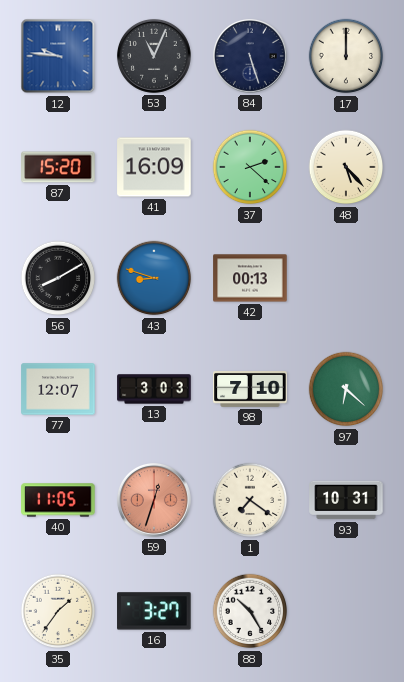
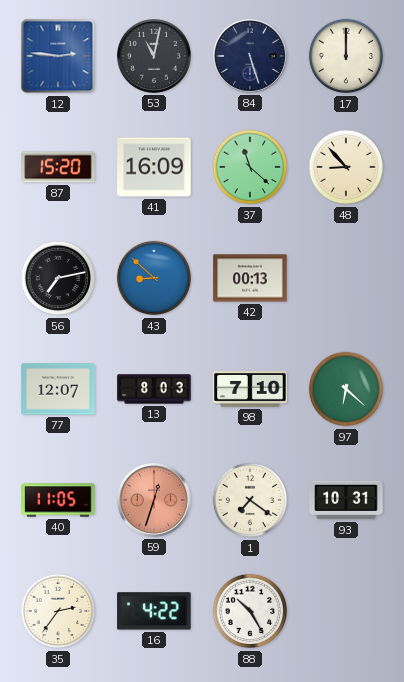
12: 9:46 -> 2:46 (58, 56)
53: 11:04 -> 11:02 (154, 56)
37: 2:22 -> 11:22 (250, 167)
48: 5:23 -> 8:53 (346, 167)
56: 8:10 -> 7:13 (58, 278)
43: 8:48 -> 8:52 (154, 278)
13: 3:03 -> 8:03 (154, 389)
35: 1:36 -> 2:36 (58, 611)
16: 3:27 -> 4:22 (154, 611)
